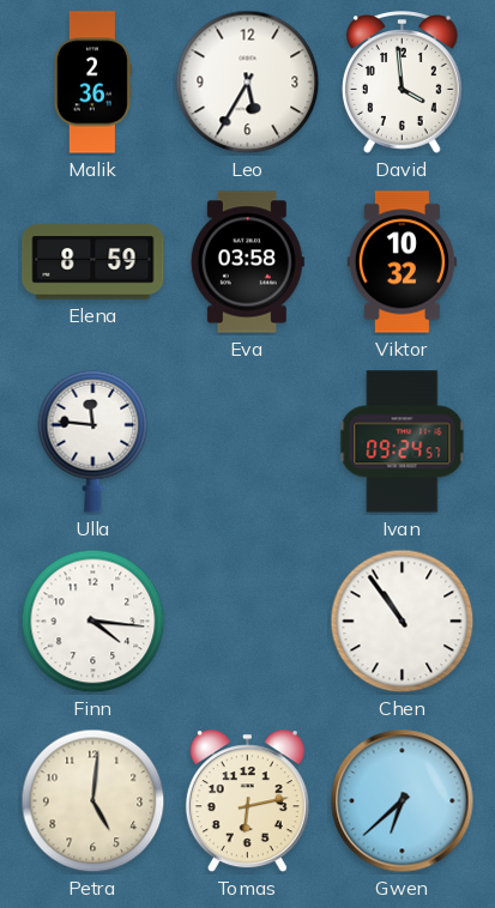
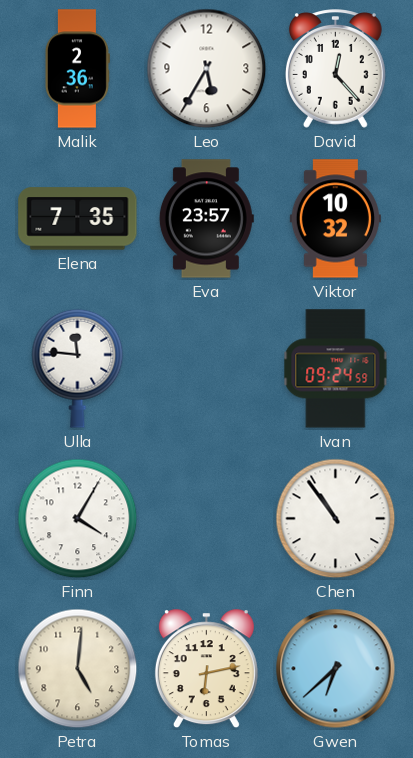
David: 3:59 -> 12:23 (335, 69)
Elena: 8:59 -> 7:35 (78, 219)
Eva: 03:58 -> 23:57 (206, 219)
Ivan: 09:24:57 -> 09:24:59 (336, 369)
Finn: 4:16 -> 4:05 (78, 519)
